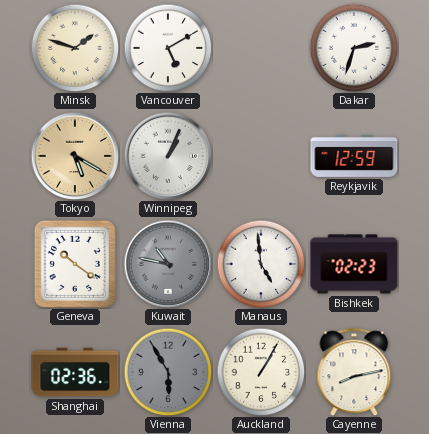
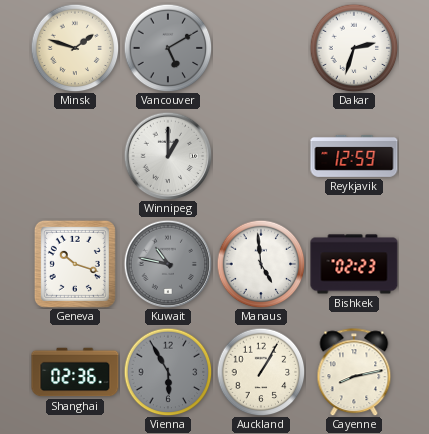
Vancouver dial: white -> grey (168, 48)
Tokyo: 5:20 -> none (75, 156)
Winnipeg: 1:04 -> 1:00 (168, 156)
Geneva: 10:21 -> 10:18 (75, 264)
